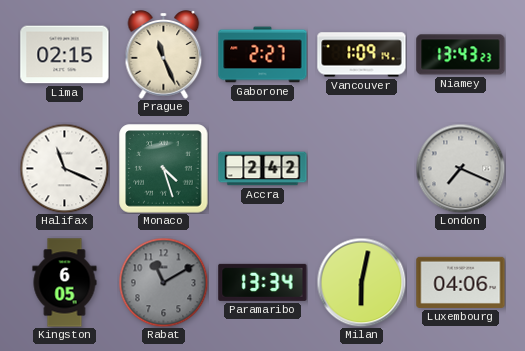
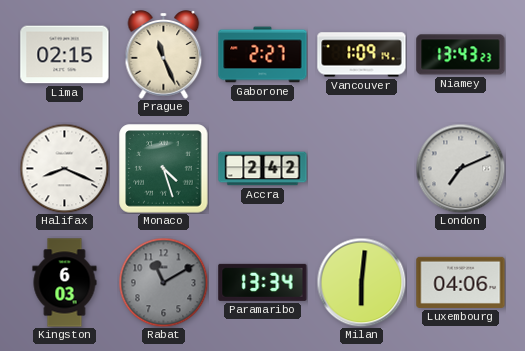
Halifax: 11:19 -> 8:19 (64, 168)
London: 7:19 -> 7:11 (460, 168)
Kingston: 6:05 -> 6:03 (65, 283)
Milan: 6:02 -> 6:01 (361, 282)
